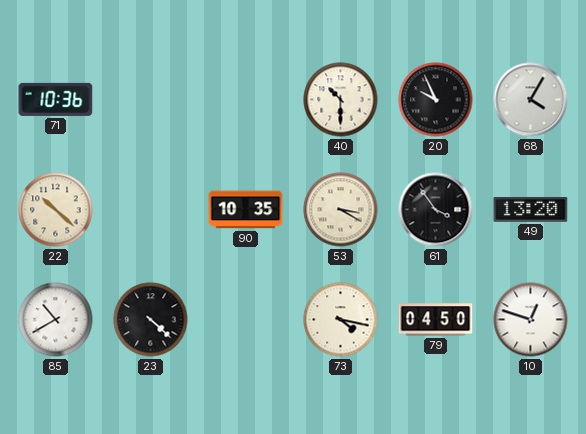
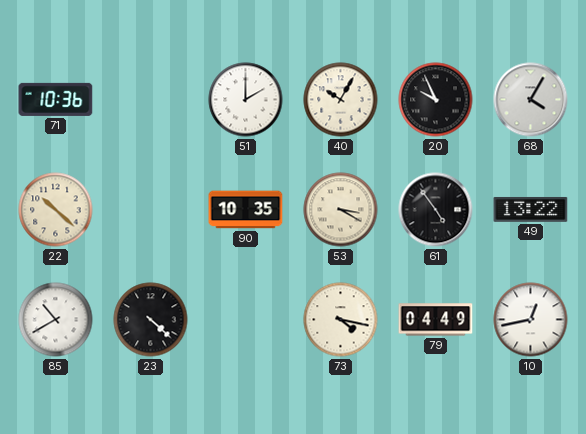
51: none -> 2:00 (246, 100)
40: 10:30 -> 10:05 (341, 100)
61: 3:54 -> 4:54 (436, 210)
49: 13:20 -> 13:22 (531, 209)
79: 04:50 -> 04:49 (436, 320)
10: 12:48 -> 12:43 (531, 320)
